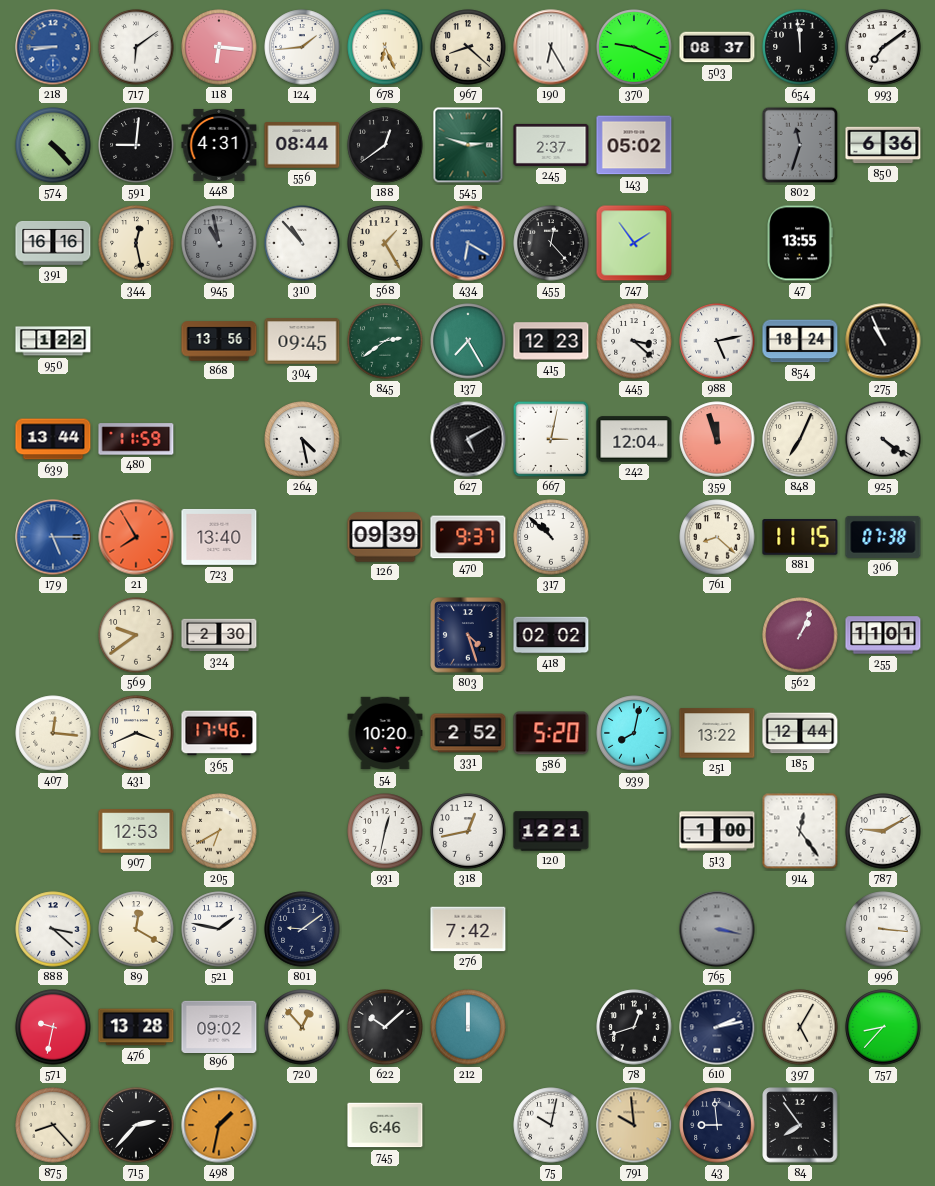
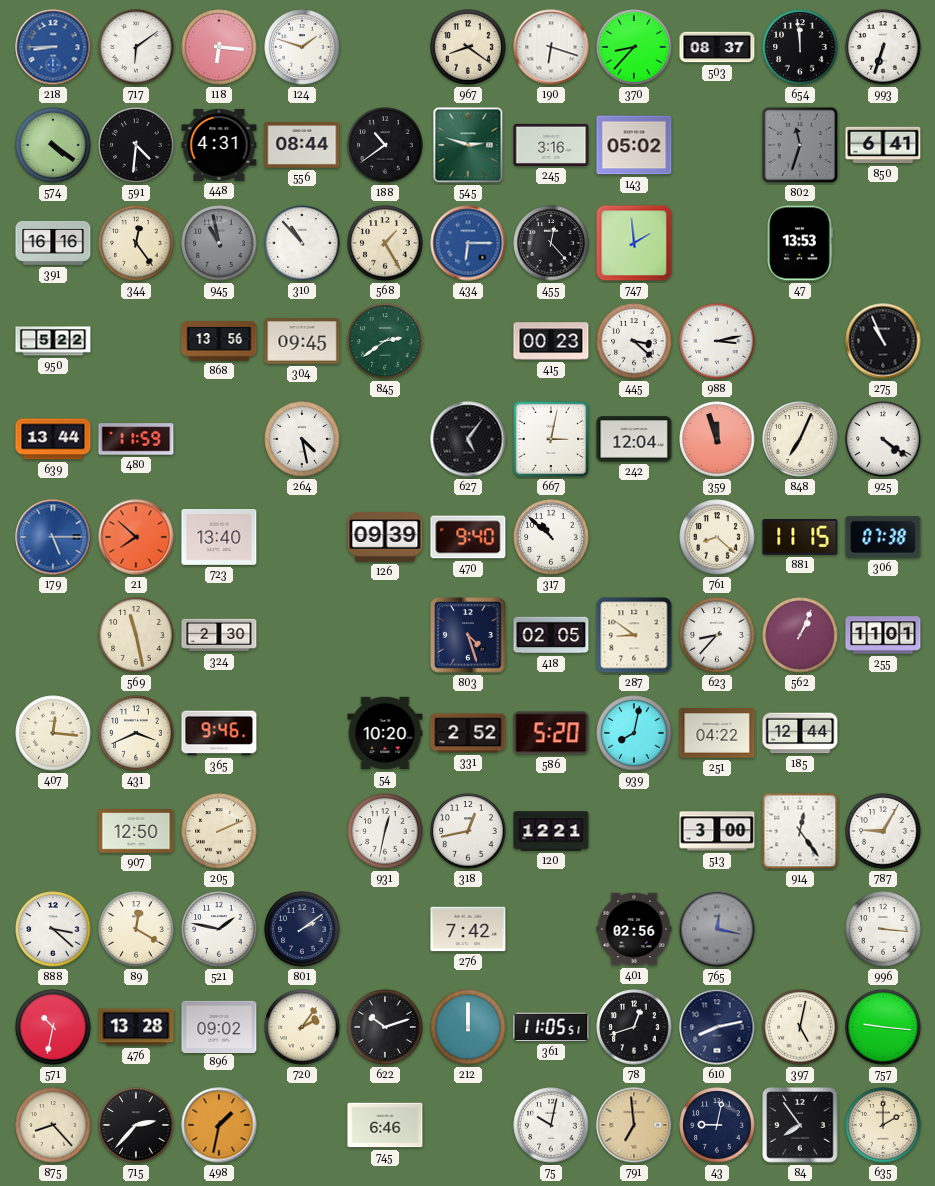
124: 1:44 -> 1:48 (302, 47)
678: 6:26 -> none (385, 47)
967: 8:22 -> 8:21 (468, 47)
190: 6:25 -> 6:18 (551, 47)
370: 9:19 -> 8:37 (634, 47)
993: 7:09 -> 6:33 (883, 47)
574: 4:23 -> 4:21 (53, 145)
591: 9:01 -> 4:31 (136, 145)
188: 12:39 -> 10:39 (385, 145)
245: 2:37 -> 3:16 (551, 145)
850: 6:36 -> 6:41 (883, 145)
344: 12:28 -> 12:24 (136, 243)
434: 6:20 -> 6:15 (468, 243)
747: 1:54 -> 1:59 (634, 243)
47: 13:55 -> 13:53 (800, 243)
950: 1:22 -> 5:22 (53, 341)
137: 7:25 -> none (468, 341)
415: 12:23 -> 00:23 (551, 341)
988: 5:13 -> 3:13 (717, 341)
854: 18:24 -> none (800, 341)
627: 5:10 -> 5:06 (468, 439)
21: 7:55 -> 7:52 (136, 537)
470: 9:37 -> 9:40 (468, 537)
569: 9:39 -> 11:28 (136, 635)
418: 02:02 -> 02:05 (551, 635)
287: none -> 8:51 (634, 635)
623: none -> 8:37 (717, 635)
365: 17:46 -> 9:46 (219, 733)
251: 13:22 -> 04:22 (717, 733)
907: 12:53 -> 12:50 (136, 831)
205: 6:40 -> 2:11 (219, 831)
513: 1:00 -> 3:00 (717, 831)
787: 9:10 -> 9:05 (883, 831)
801: 9:09 -> 2:09 (302, 929)
401: none -> 02:56 (634, 929)
765: 3:17 -> 12:17 (717, 929)
571: 9:32 -> 10:32 (53, 1027)
720: 12:53 -> 2:06 (302, 1027)
622: 10:08 -> 10:12 (385, 1027)
361: none -> 11:05 (551, 1027)
610: 2:13 -> 8:13 (717, 1027)
397: 5:05 -> 5:02 (800, 1027)
757: 8:37 -> 9:16 (883, 1027)
791: 9:59 -> 6:59 (634, 1125)
43: 8:59 -> 9:02 (717, 1125)
635: none -> 2:00 (883, 1125)
